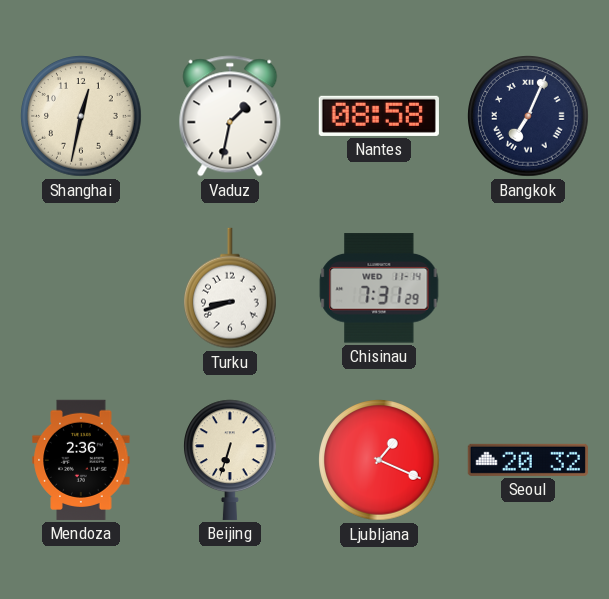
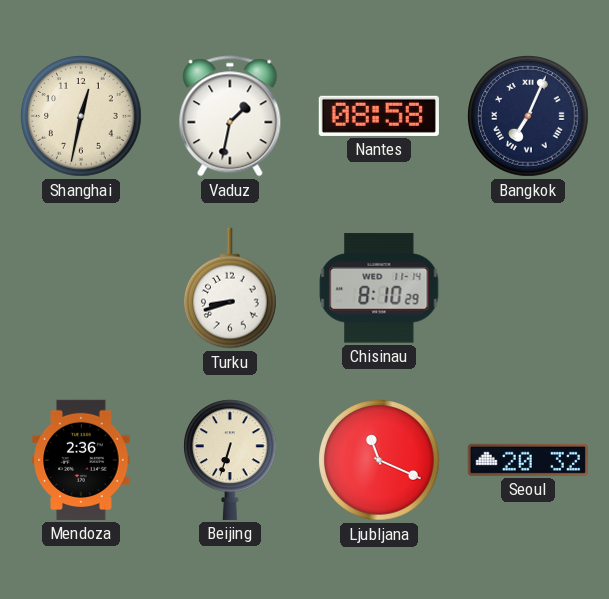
Chisinau: 7:31 -> 8:10 (379, 288)
Ljubljana: 1:19 -> 11:19 (379, 460)
